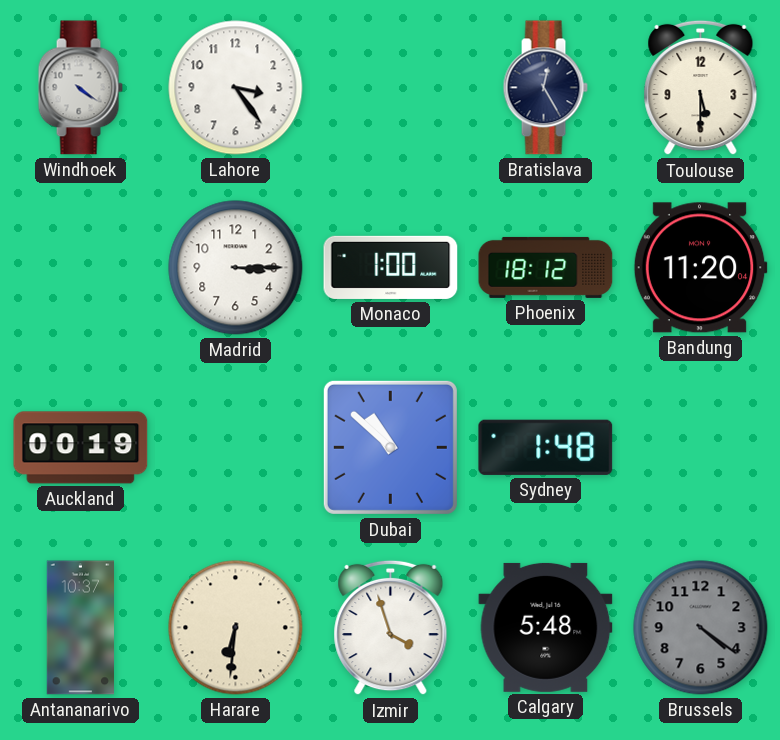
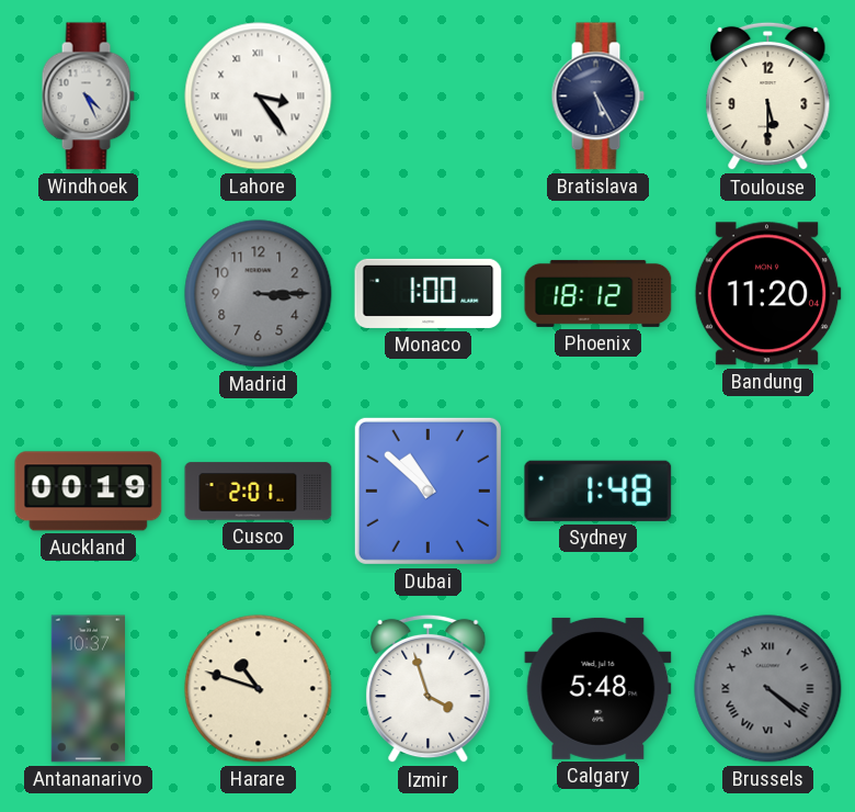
Windhoek: 4:21 -> 4:26 (88, 97)
Lahore numerals: Arabic -> Roman (259, 97)
Bratislava: 12:25 -> 5:25 (597, 97)
Madrid dial: white -> grey (259, 294)
Cusco: none -> 2:01 (259, 492)
Harare: 6:31 -> 10:48 (259, 689)
Brussels numerals: Arabic -> Roman (768, 689)
